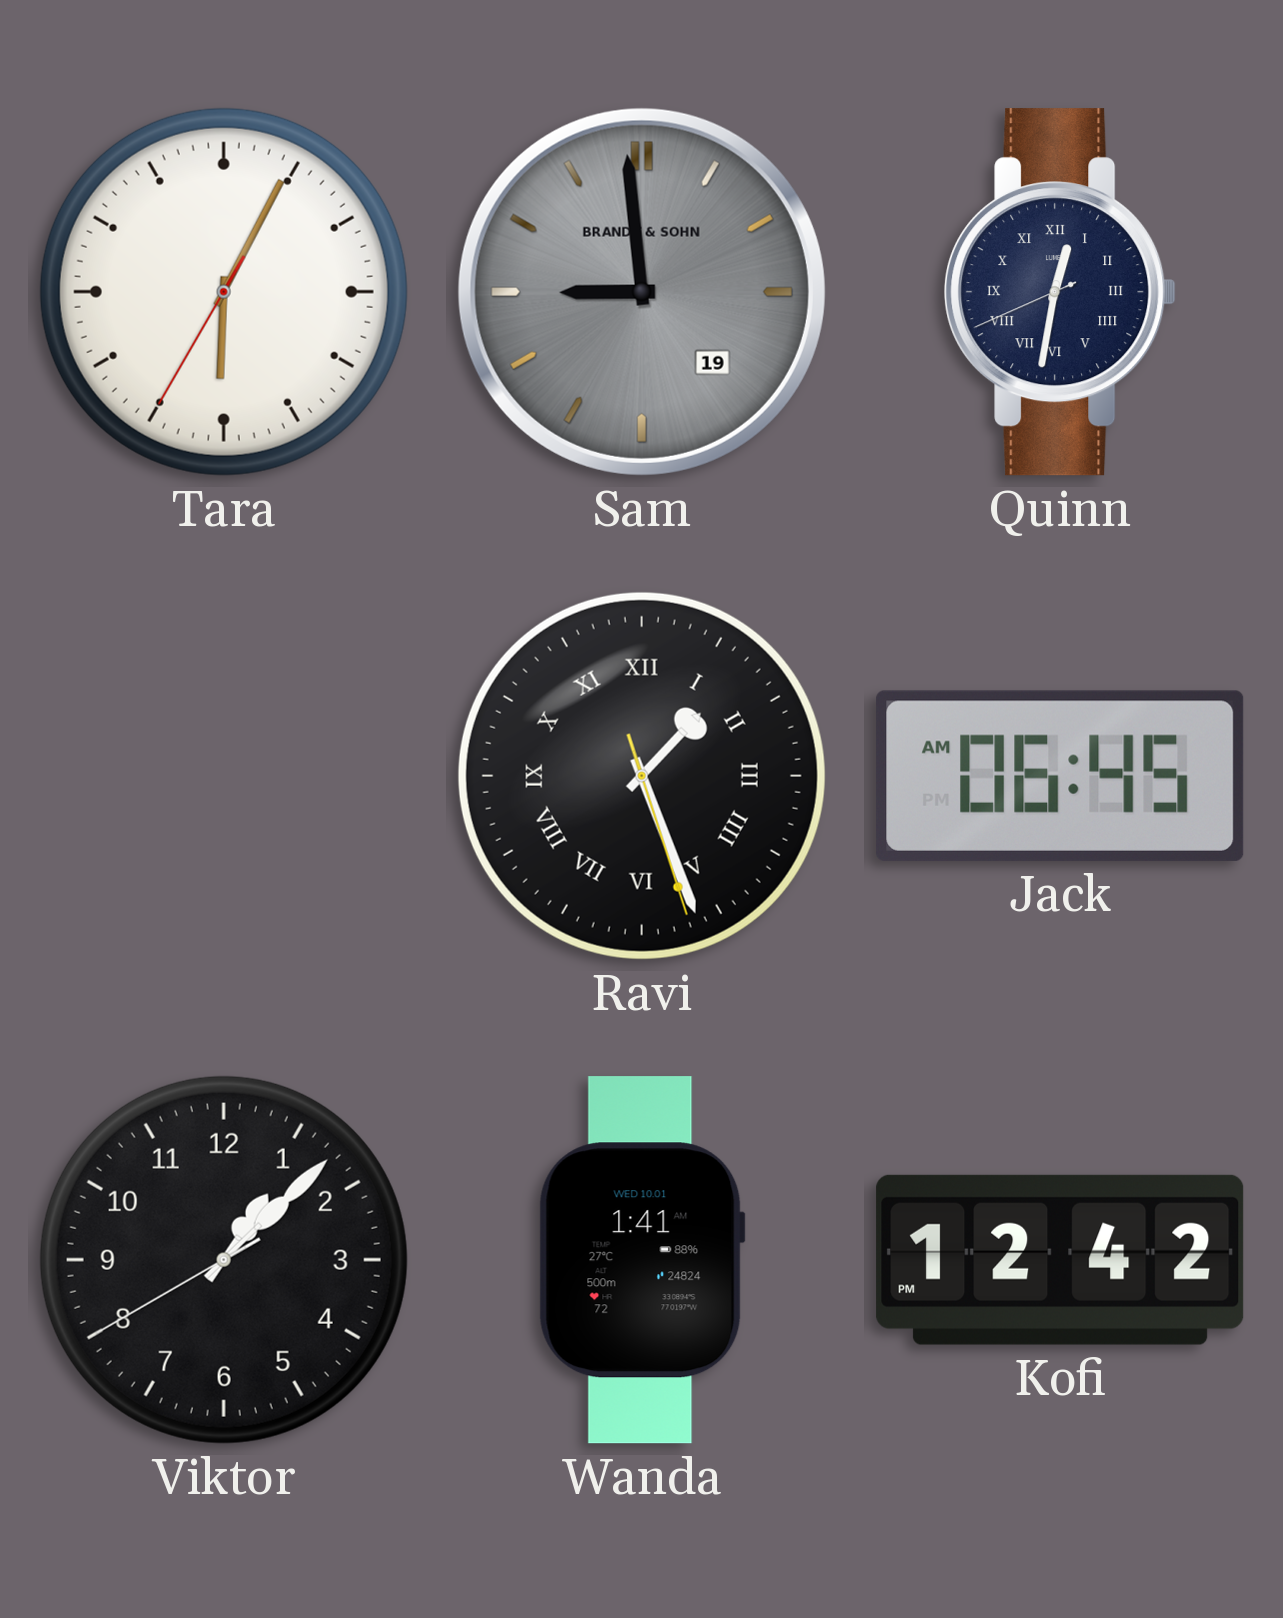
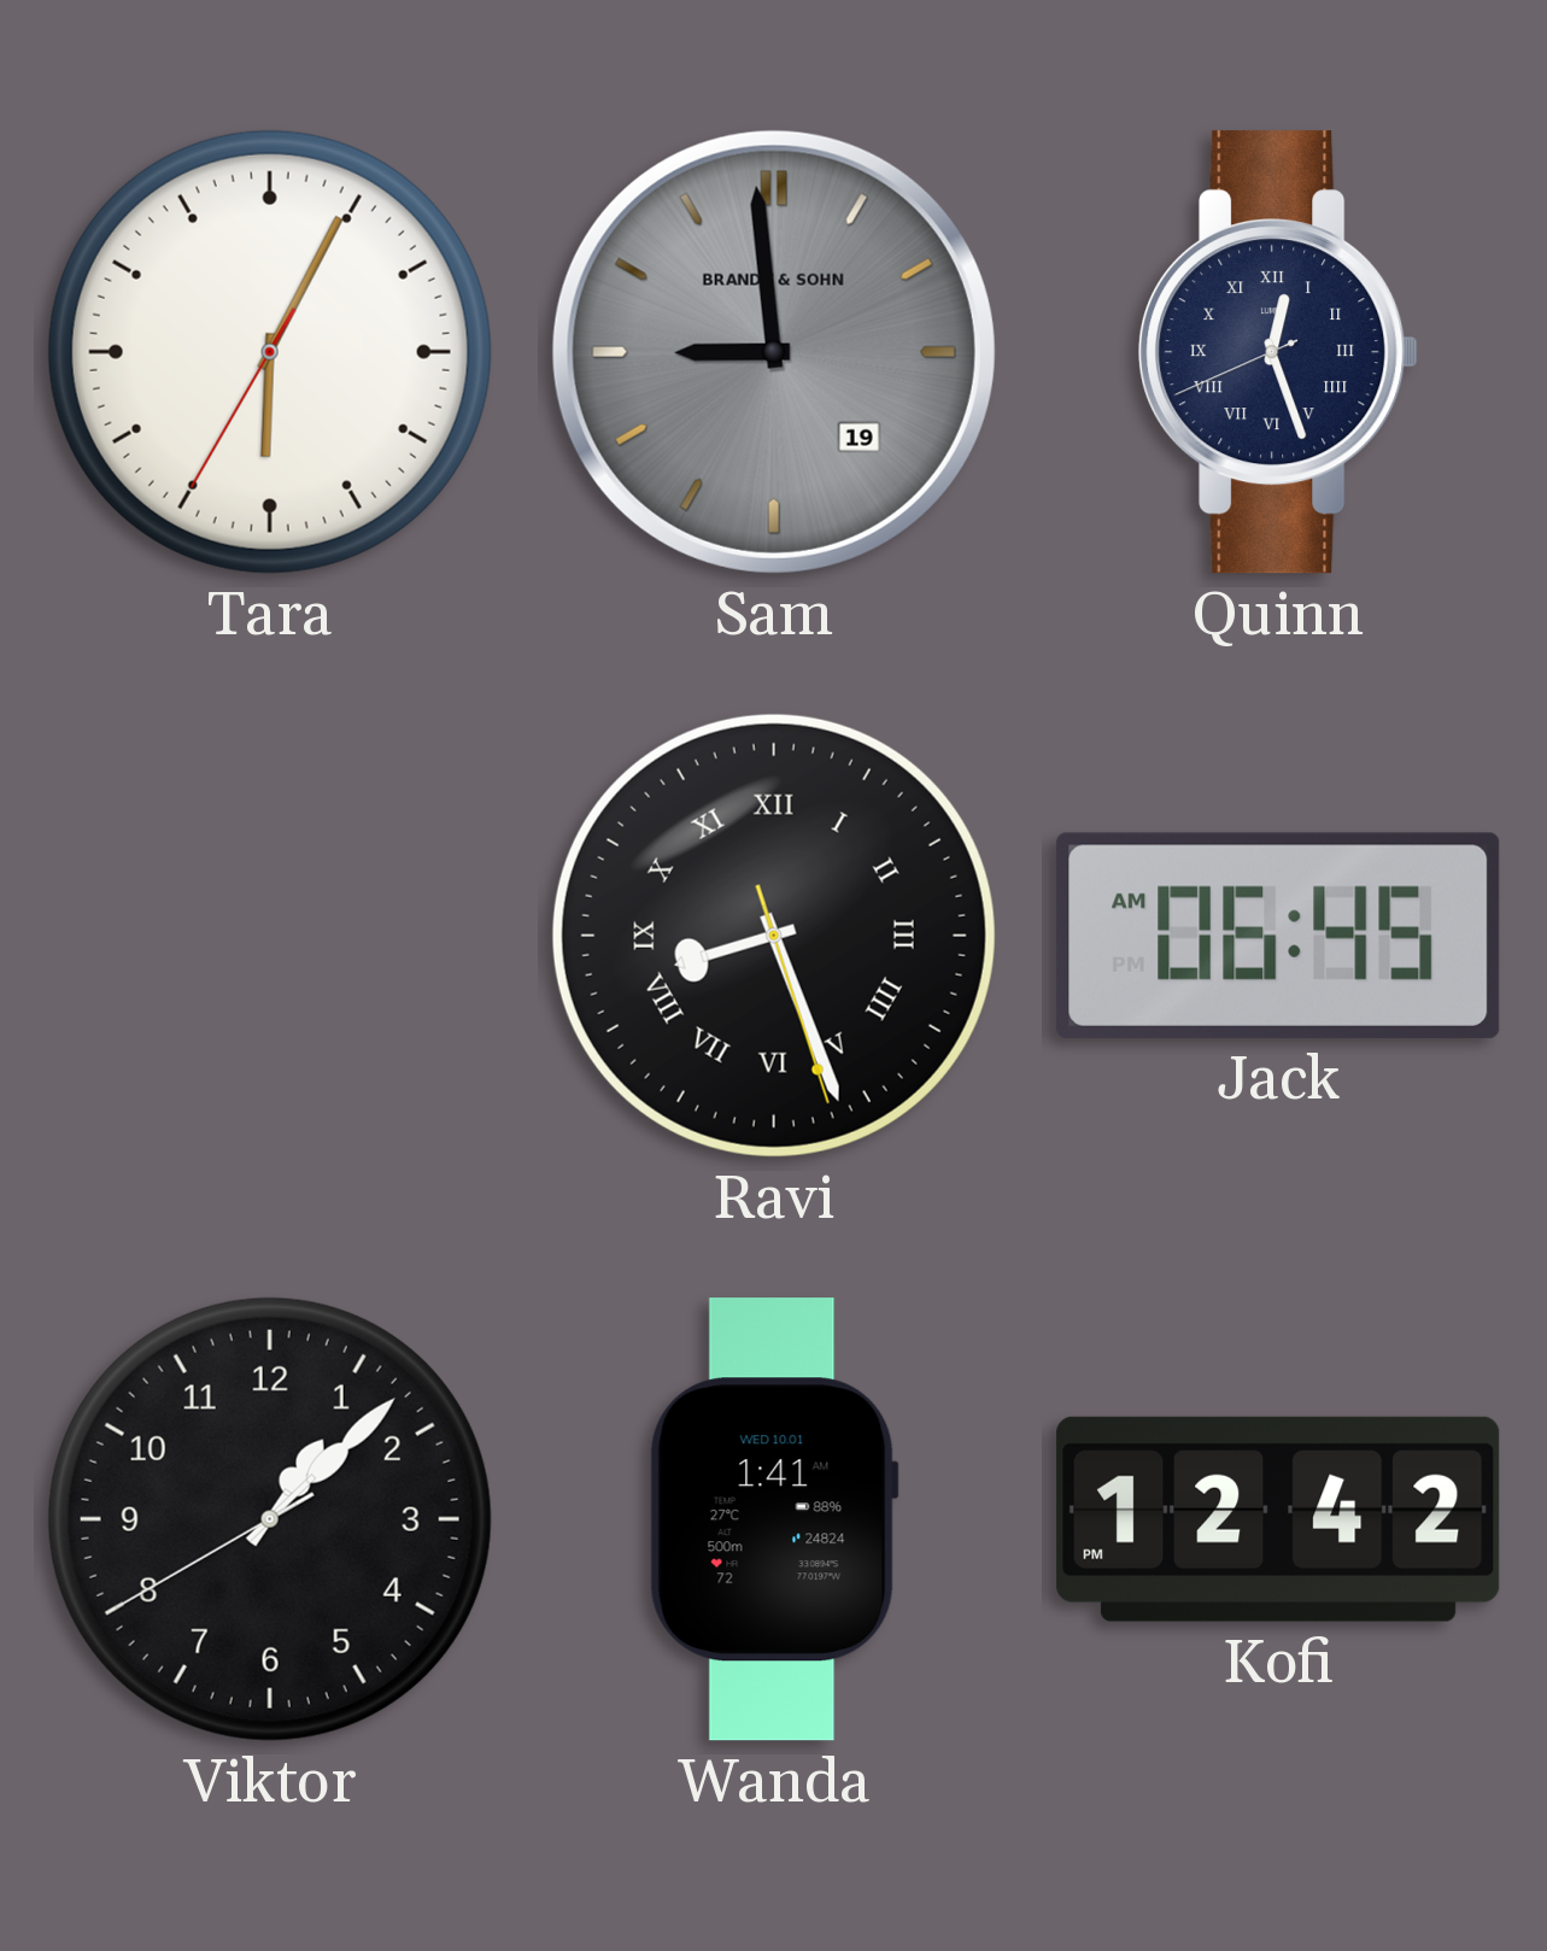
Quinn: 12:31 -> 12:26 (1278, 352)
Ravi: 1:26 -> 8:26 (774, 936)
